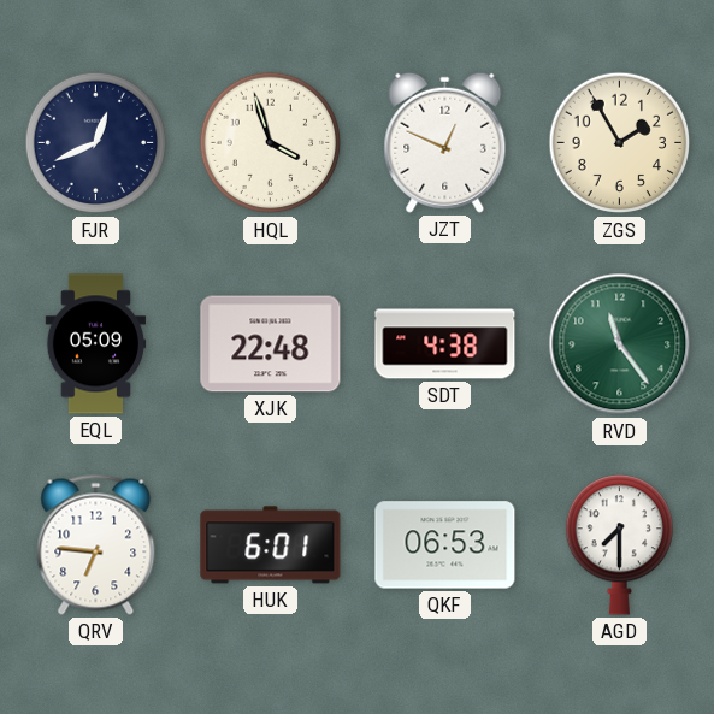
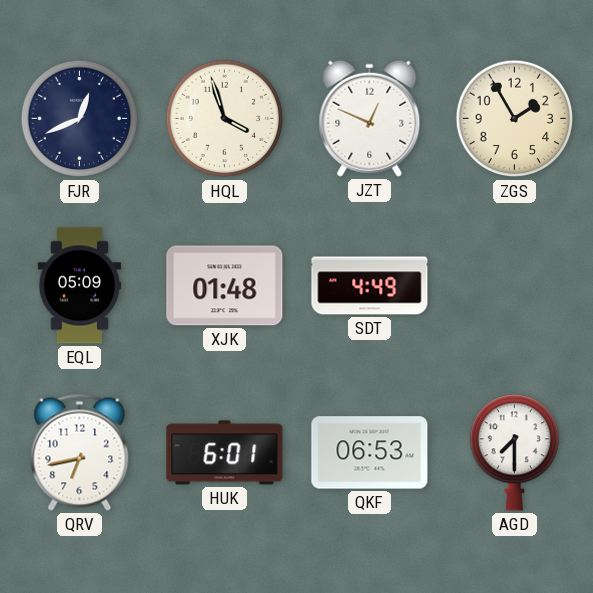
XJK: 22:48 -> 01:48 (225, 286)
SDT: 4:38 -> 4:49 (370, 286)
RVD: 11:24 -> none (620, 344)
QRV: 6:46 -> 6:43 (80, 452)
